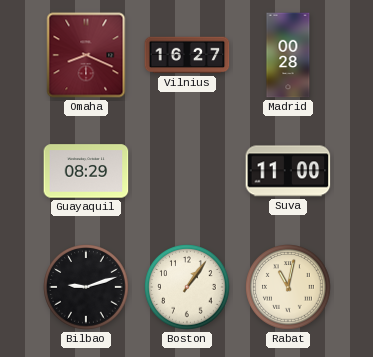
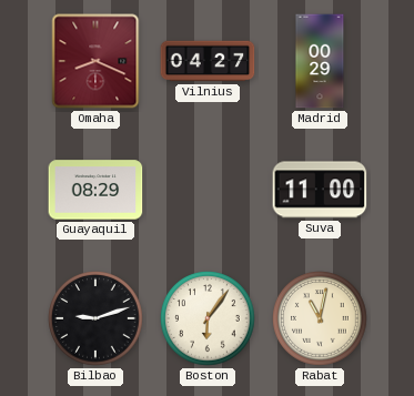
Vilnius: 16:27 -> 04:27 (208, 61)
Madrid: 00:28 -> 00:29 (320, 61)
Boston: 1:06 -> 6:06 (208, 318)
